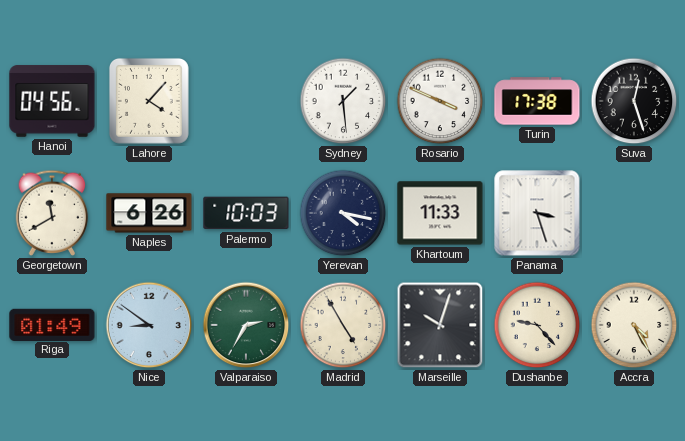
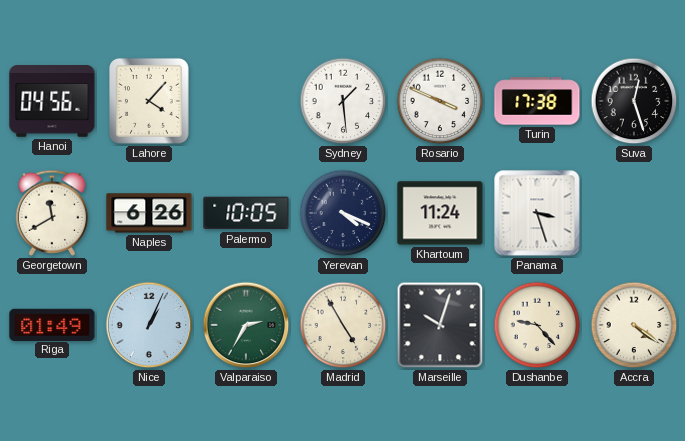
Palermo: 10:03 -> 10:05 (246, 213)
Yerevan: 4:17 -> 4:19 (343, 213)
Khartoum: 11:33 -> 11:24 (440, 213)
Nice: 8:51 -> 1:04 (149, 325)
Accra: 4:25 -> 4:21 (634, 325)
